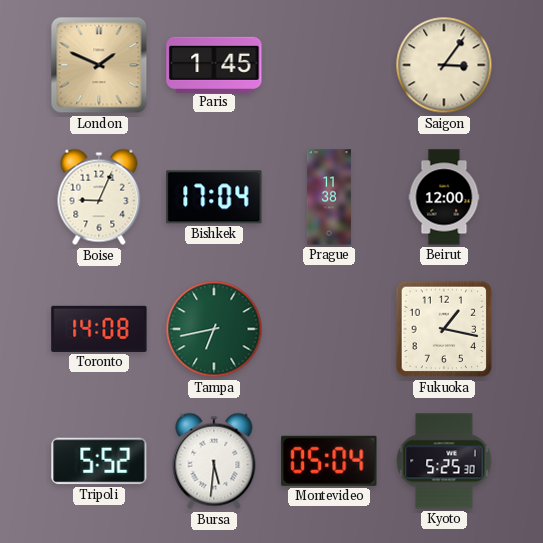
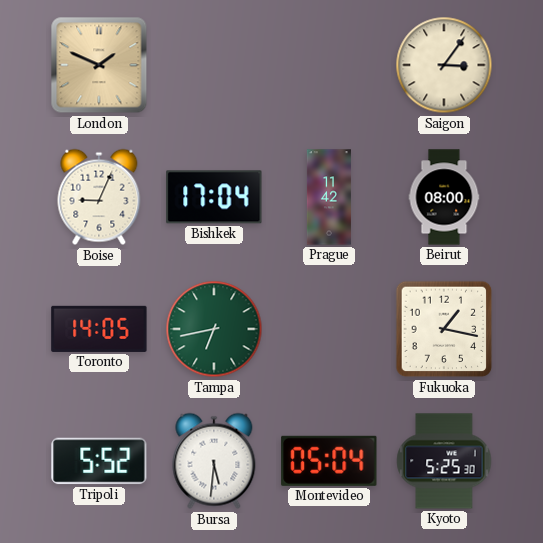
Paris: 1:45 -> none (214, 64)
Prague: 11:38 -> 11:42 (329, 197)
Beirut: 12:00 -> 08:00 (444, 197)
Toronto: 14:08 -> 14:05 (99, 329)
